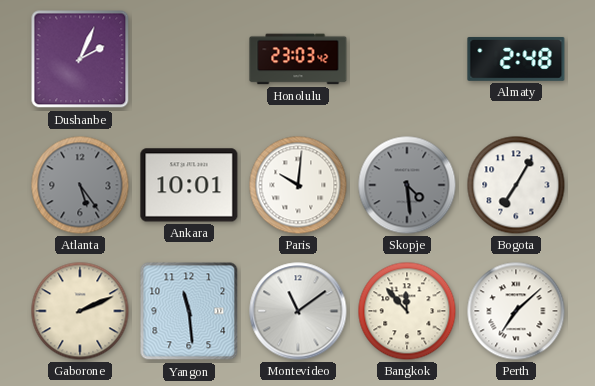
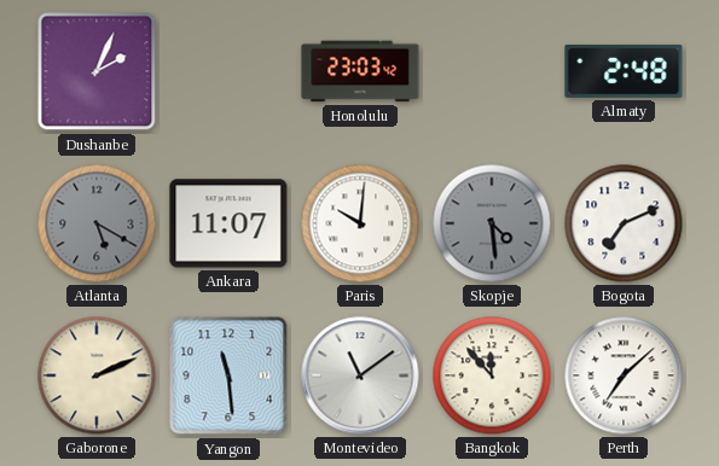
Atlanta: 5:24 -> 5:20 (97, 223)
Ankara: 10:01 -> 11:07 (228, 223)
Bogota: 7:05 -> 7:11 (624, 223)
